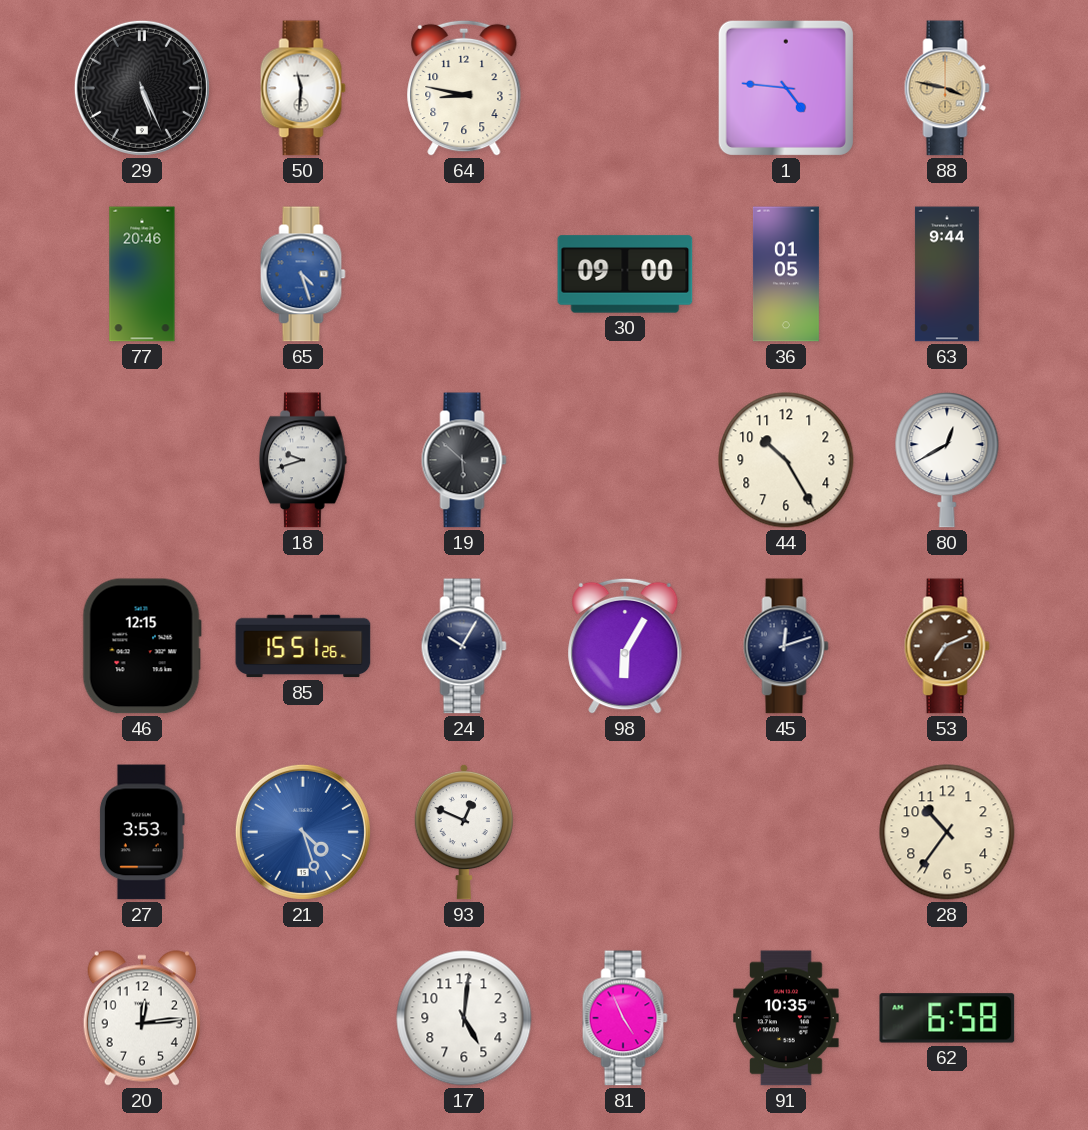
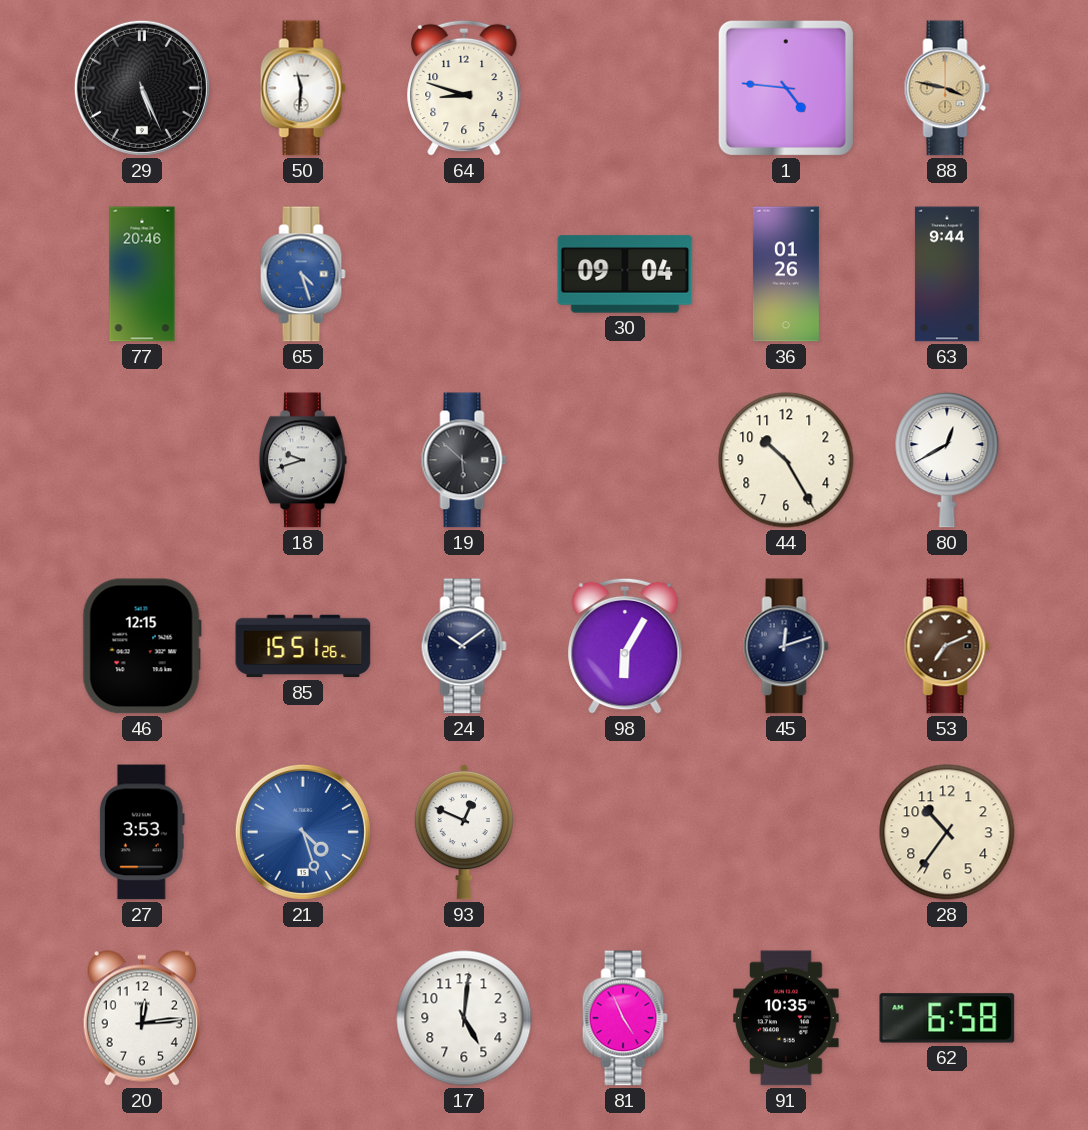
64: 8:47 -> 8:48 (464, 88)
30: 09:00 -> 09:04 (625, 274)
36: 01:05 -> 01:26 (786, 274)
24: 10:05 -> 10:09 (464, 646)
